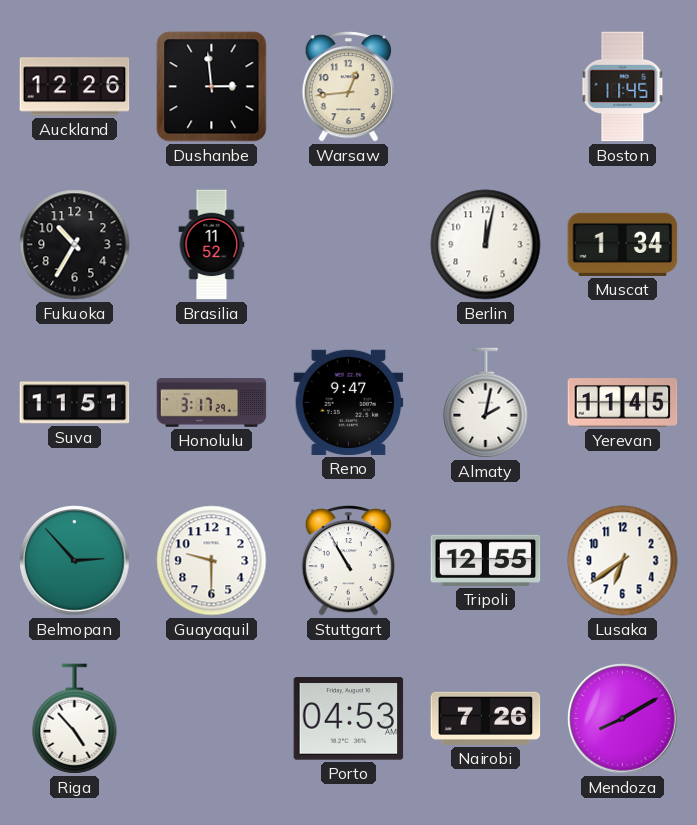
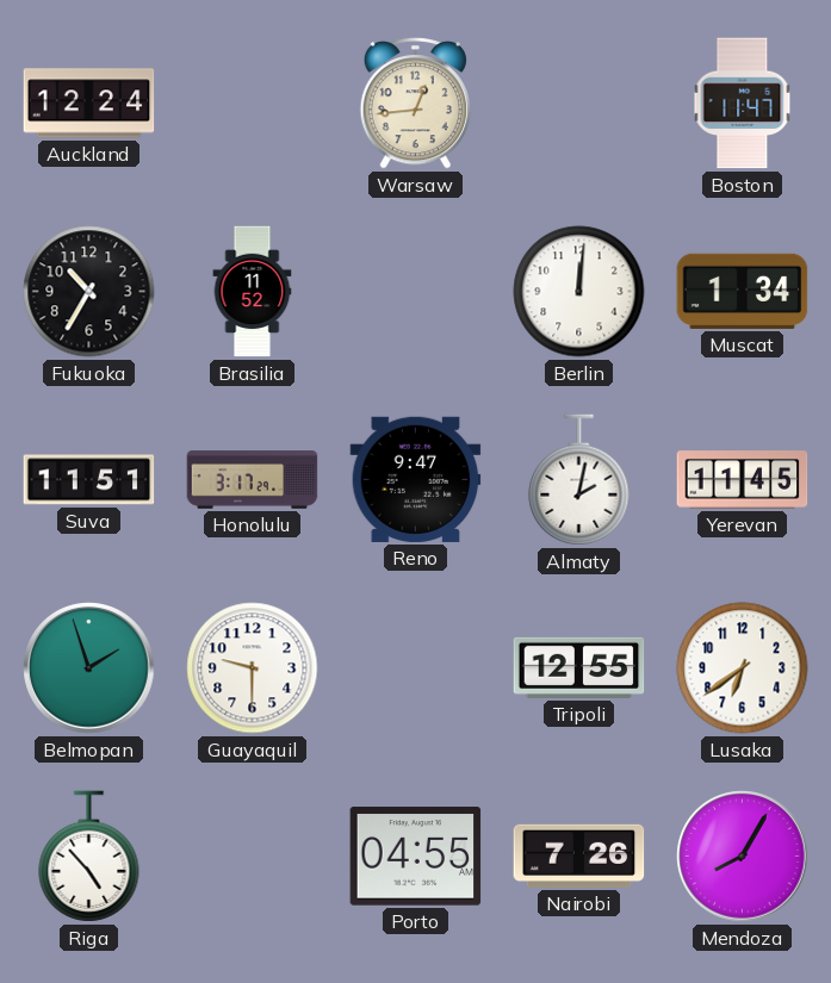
Auckland: 12:26 -> 12:24 (89, 104)
Dushanbe: 2:59 -> none (212, 87)
Boston: 11:45 -> 11:47 (743, 104)
Berlin: 12:02 -> 12:01 (579, 292)
Belmopan: 2:53 -> 1:57 (89, 668)
Stuttgart: 10:55 -> none (348, 561)
Porto: 04:53 -> 04:55 (416, 857)
Mendoza: 8:10 -> 8:05 (743, 857)
